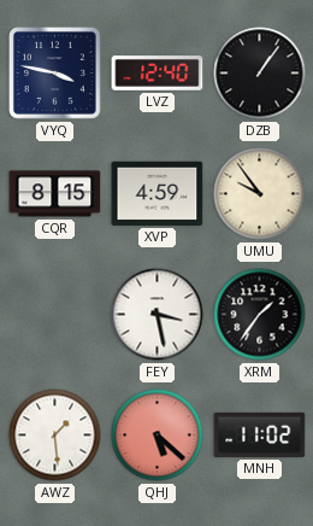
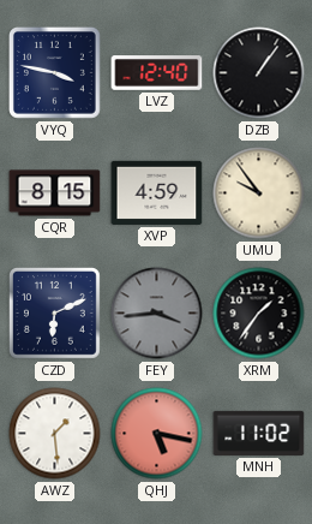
CZD: none -> 6:11 (54, 312)
FEY: 3:28 -> 3:44 (157, 314)
FEY dial: white -> grey (157, 314)
QHJ: 5:22 -> 5:17 (157, 434)
